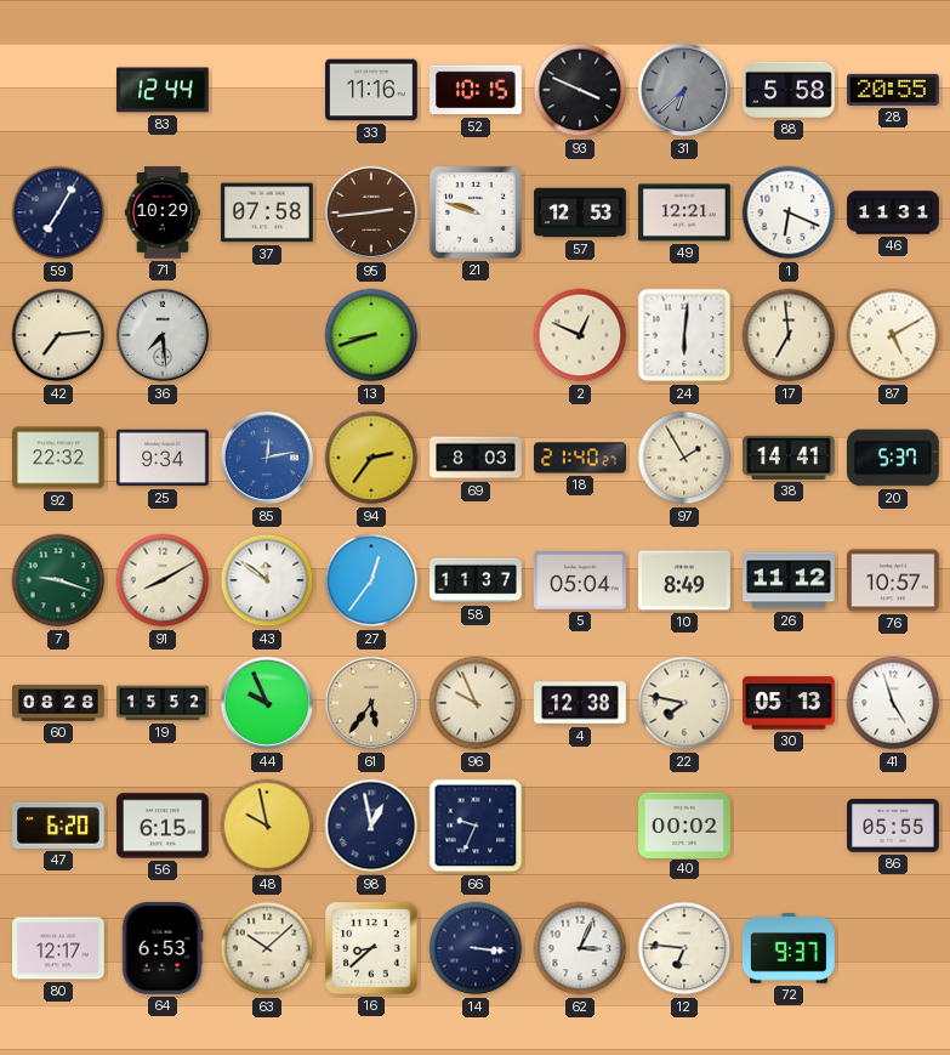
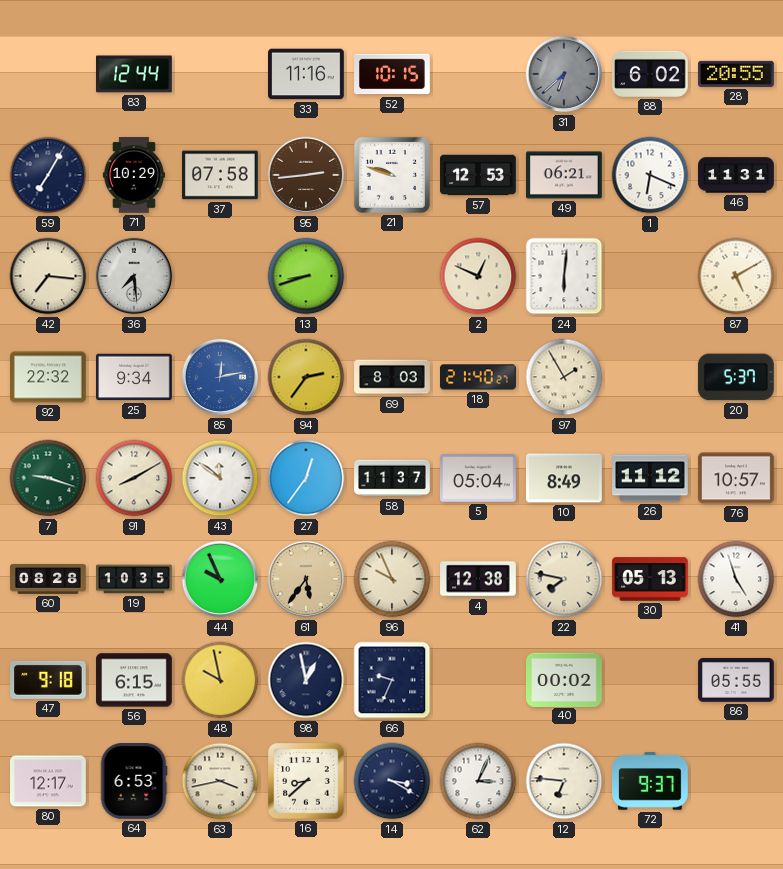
93: 3:49 -> none (580, 90)
88: 5:58 -> 6:02 (651, 74)
49: 12:21 -> 06:21 (565, 175)
42: 7:14 -> 7:16 (48, 276)
17: 6:59 -> none (789, 335)
38: 14:41 -> none (789, 458)
19: 15:52 -> 10:35 (134, 579)
47: 6:20 -> 9:18 (49, 680)
63: 10:08 -> 3:43 (220, 781)
14: 3:16 -> 3:20 (392, 781)
